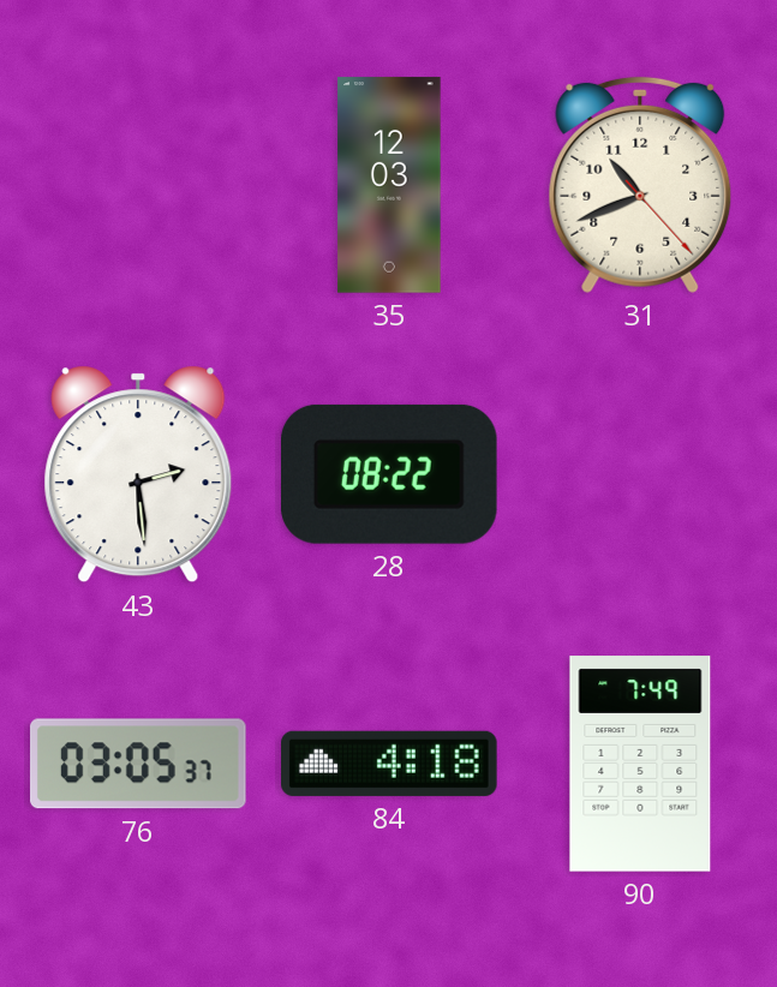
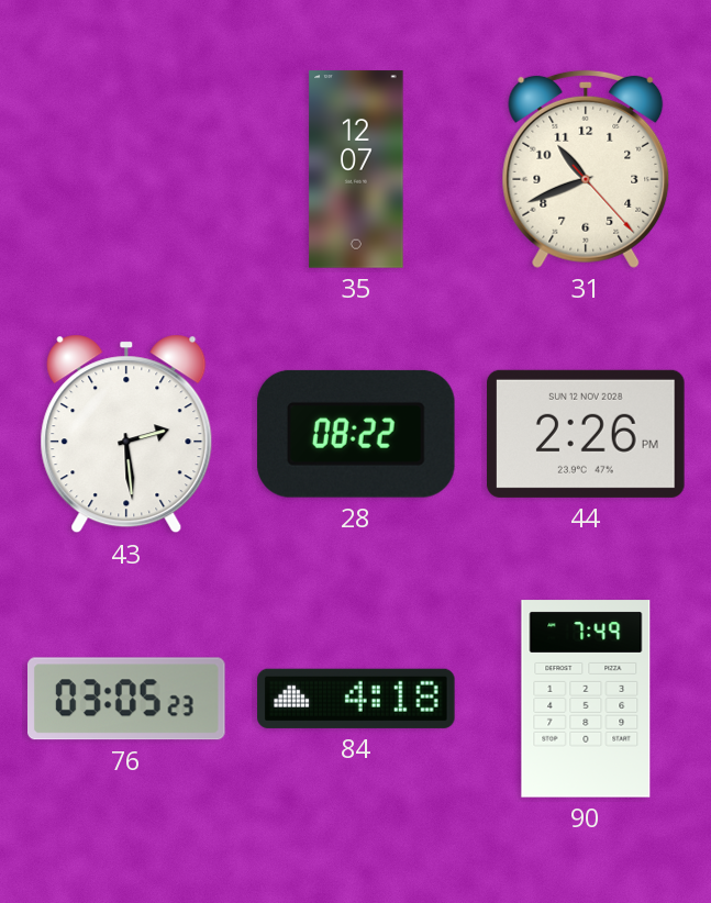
35: 12:03 -> 12:07 (356, 169)
44: none -> 2:26 (586, 434)
76: 03:05:37 -> 03:05:23 (127, 699)
